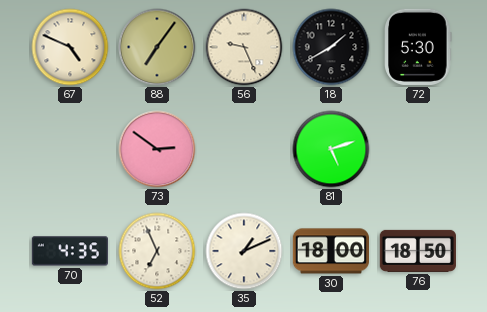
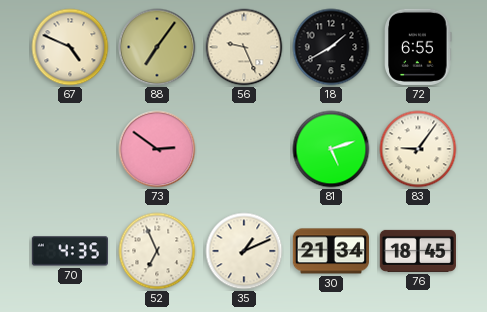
72: 5:30 -> 6:55 (418, 47)
83: none -> 9:06 (418, 149)
30: 18:00 -> 21:34 (330, 251)
76: 18:50 -> 18:45 (418, 251)
